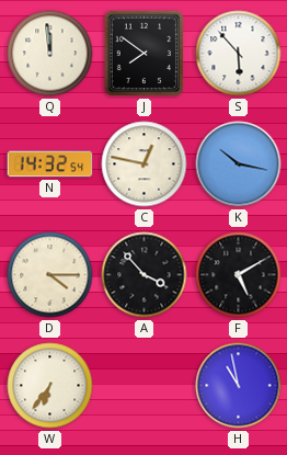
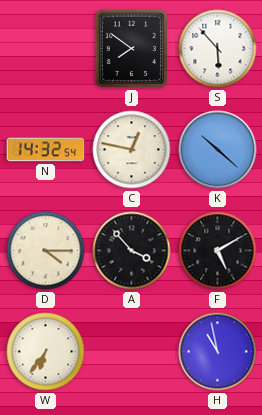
Q: 11:59 -> none (50, 54)
K: 10:17 -> 10:22 (218, 150)
